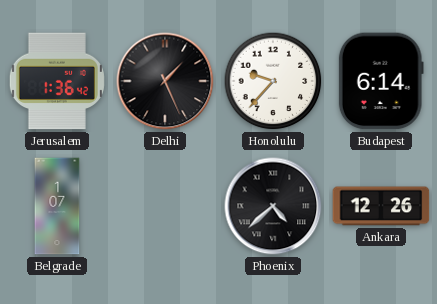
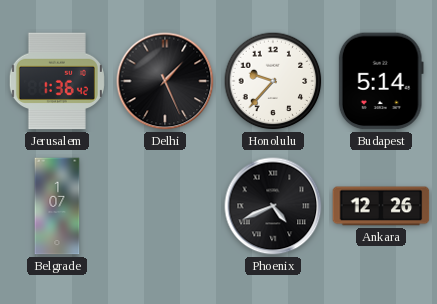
Budapest: 6:14 -> 5:14 (381, 81)
Phoenix: 4:38 -> 4:41 (273, 206)
